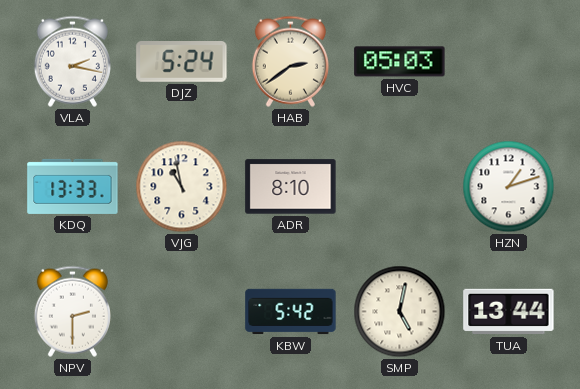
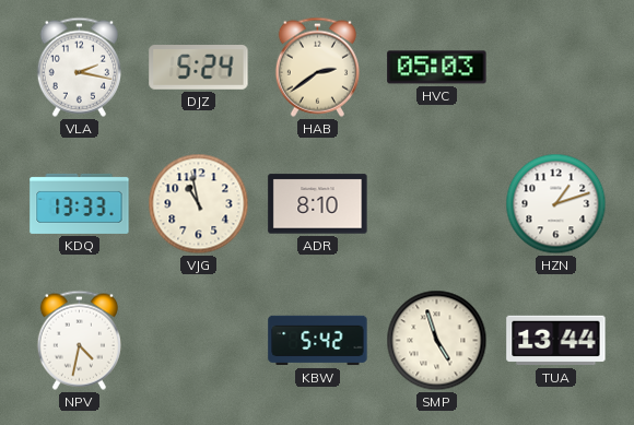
NPV: 2:30 -> 4:32 (79, 340)
SMP: 5:02 -> 4:57 (437, 341)
